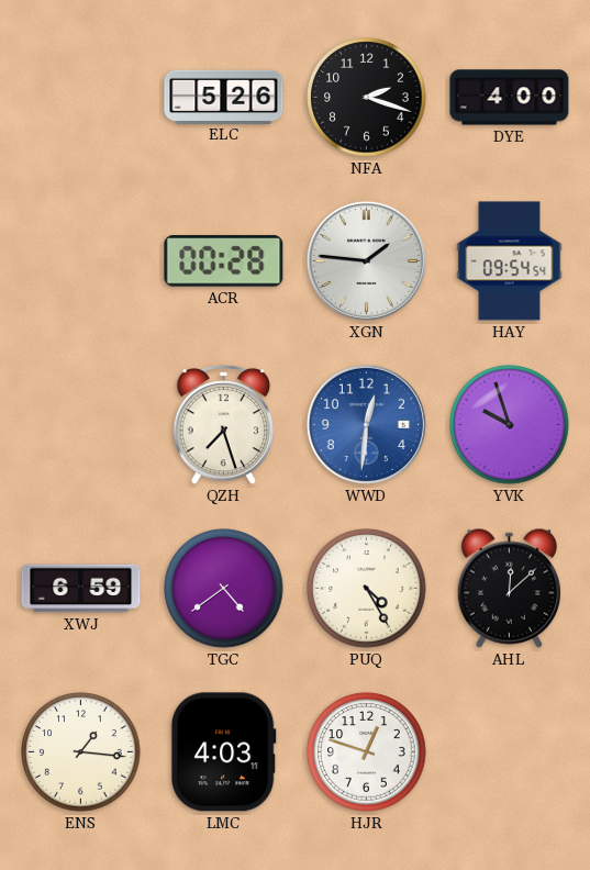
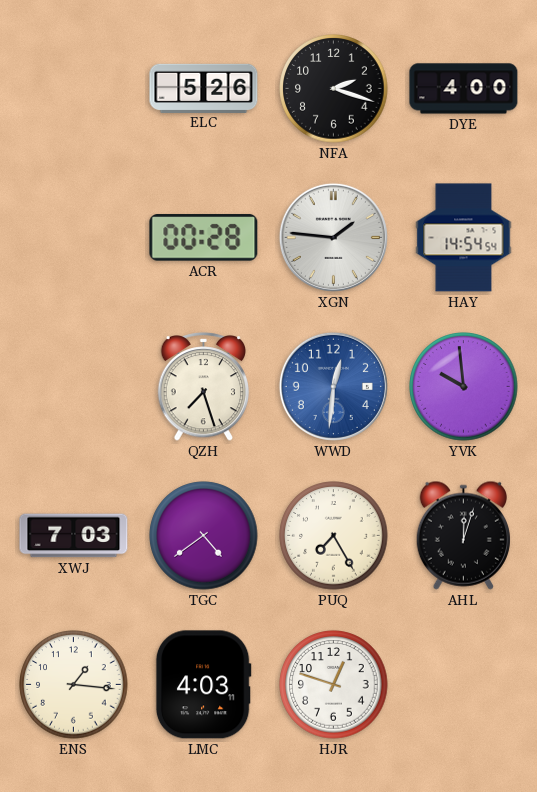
HAY: 09:54 -> 14:54 (464, 238)
YVK: 9:57 -> 9:59 (464, 387)
XWJ: 6:59 -> 7:03 (74, 536)
PUQ: 4:25 -> 7:25 (334, 536)
AHL: 12:08 -> 12:03 (463, 535)
